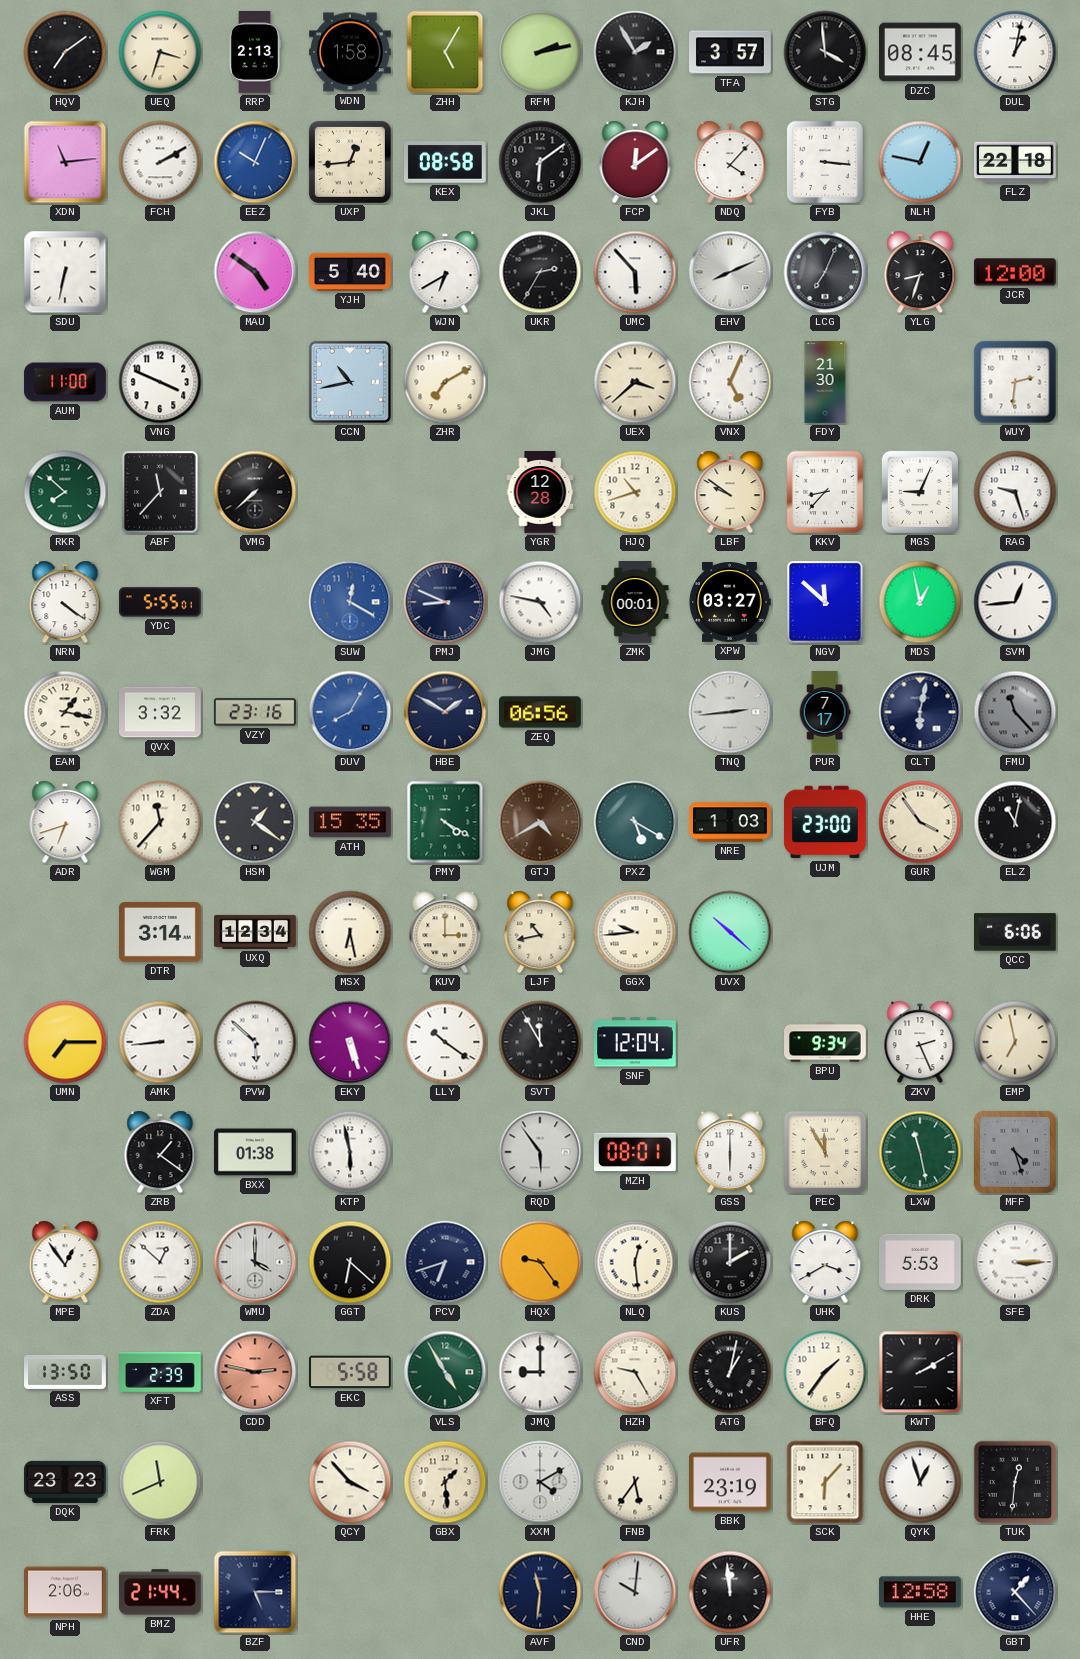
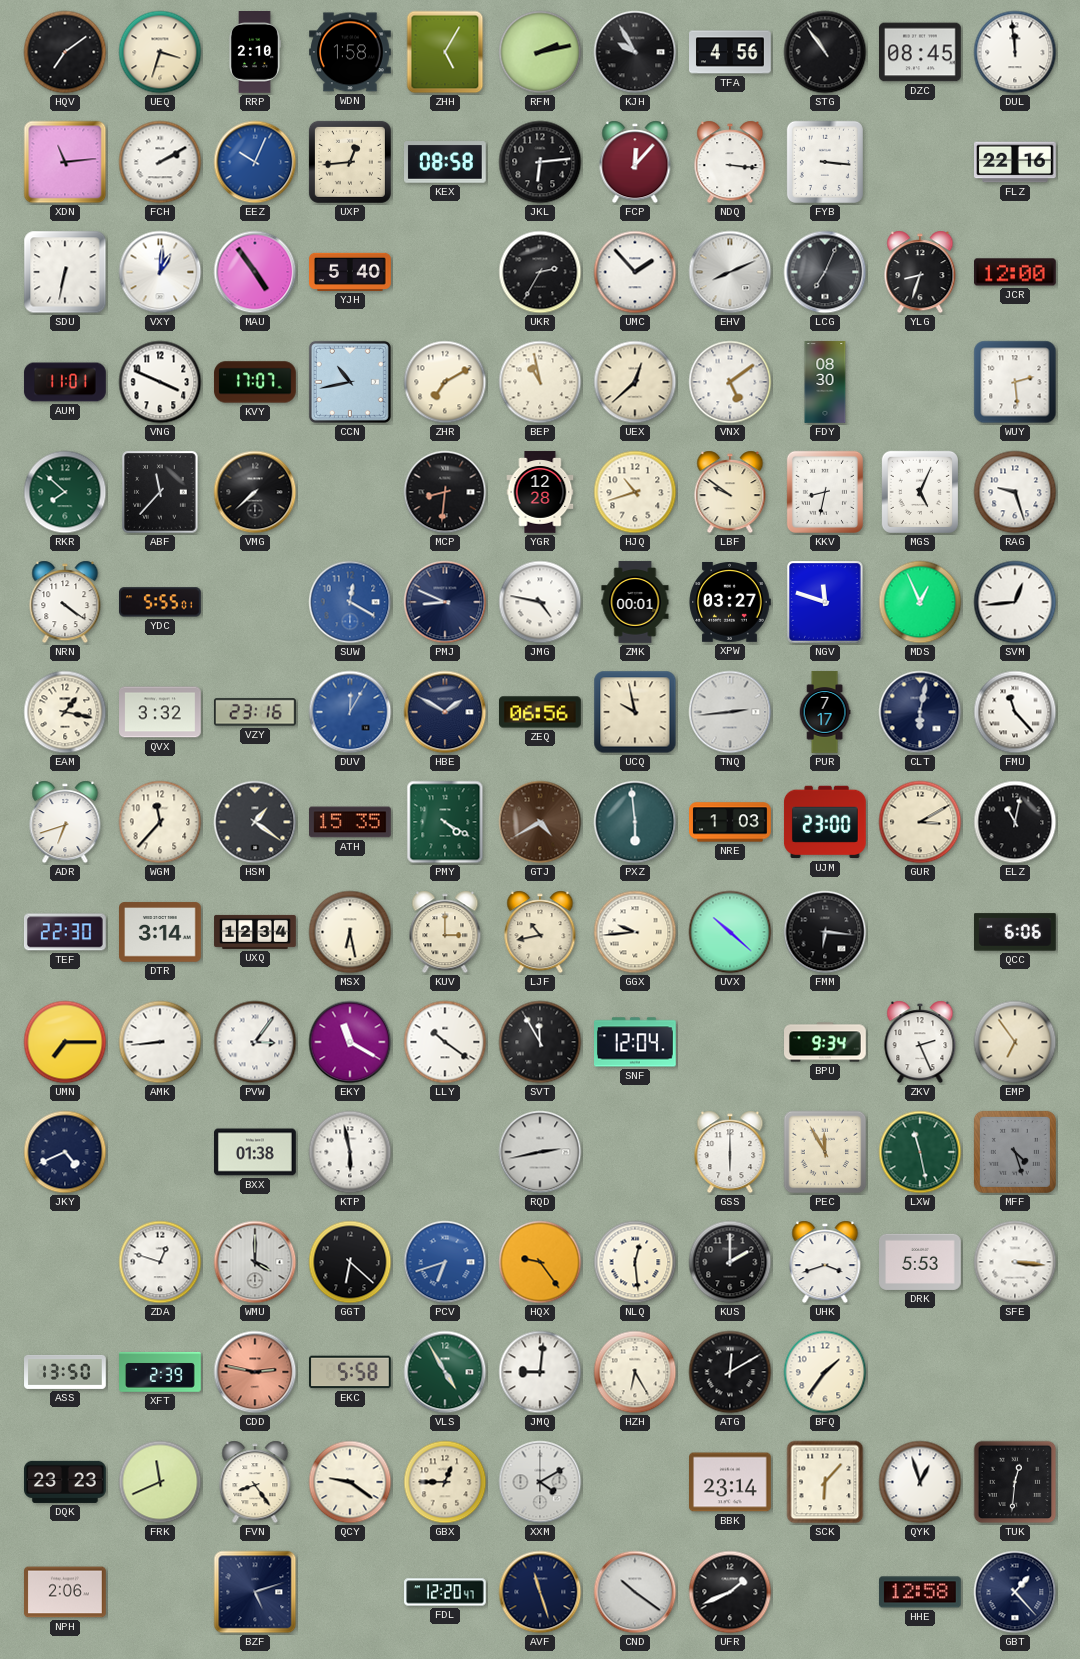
RRP: 2:13 -> 2:10 (255, 53)
KJH: 1:55 -> 9:55 (635, 52)
TFA: 3:57 -> 4:56 (730, 52)
STG: 3:59 -> 10:54 (825, 52)
DUL: 1:02 -> 11:59 (1015, 52)
JKL: 6:09 -> 6:14 (540, 162)
FCP: 12:09 -> 12:07 (635, 162)
NDQ: 4:07 -> 3:16 (730, 162)
NLH: 12:47 -> none (920, 162)
FLZ: 22:18 -> 22:16 (1015, 162)
VXY: none -> 1:01 (160, 272)
MAU: 4:51 -> 4:54 (255, 272)
WJN: 6:40 -> none (445, 272)
UMC: 5:53 -> 1:53 (635, 272)
AUM: 11:00 -> 11:01 (65, 382)
KVY: none -> 17:07 (255, 382)
BEP: none -> 10:58 (540, 382)
UEX: 3:38 -> 12:38 (635, 382)
VNX: 5:04 -> 5:09 (730, 382)
FDY: 21:30 -> 08:30 (825, 382)
WUY: 2:31 -> 2:29 (1015, 382)
MCP: none -> 8:31 (445, 492)
KKV: 8:37 -> 8:32 (825, 492)
MGS: 9:04 -> 5:04 (920, 492)
NGV: 11:52 -> 11:48 (825, 602)
MDS: 12:58 -> 12:56 (920, 602)
DUV: 8:05 -> 12:05 (350, 712)
UCQ: none -> 9:58 (635, 712)
FMU dial: grey -> white (1015, 712)
PXZ: 5:20 -> 5:59 (635, 822)
GUR: 3:54 -> 3:10 (920, 822)
TEF: none -> 22:30 (66, 932)
FMM: none -> 6:16 (825, 932)
PVW: 5:52 -> 3:06 (255, 1042)
EKY: 5:27 -> 11:20 (350, 1042)
EMP: 6:58 -> 6:54 (1015, 1042)
JKY: none -> 4:41 (65, 1152)
ZRB: 1:21 -> none (160, 1152)
RQD: 5:54 -> 2:43 (540, 1152)
MZH: 08:01 -> none (635, 1152)
MPE: 12:54 -> none (65, 1262)
ZDA: 12:52 -> 12:48 (160, 1262)
PCV dial: navy -> blue (445, 1262)
UHK: 3:40 -> 3:42 (825, 1262)
SFE: 3:15 -> 3:16 (1015, 1262)
JMQ: 9:00 -> 9:01 (540, 1372)
HZH: 9:25 -> 6:25 (635, 1372)
ATG: 1:02 -> 12:10 (730, 1372)
KWT: 2:10 -> none (920, 1372)
FVN: none -> 8:24 (255, 1482)
QCY: 3:53 -> 9:21 (350, 1482)
GBX: 1:29 -> 12:45 (445, 1482)
FNB: 5:36 -> none (635, 1482)
BBK: 23:19 -> 23:14 (731, 1482)
BMZ: 21:44 -> none (161, 1592)
BZF: 5:15 -> 5:12 (255, 1592)
FDL: none -> 12:20 (445, 1592)
AVF: 11:31 -> 11:27 (540, 1592)
CND: 10:01 -> 10:21 (635, 1592)
UFR: 11:59 -> 1:41 (730, 1592)
